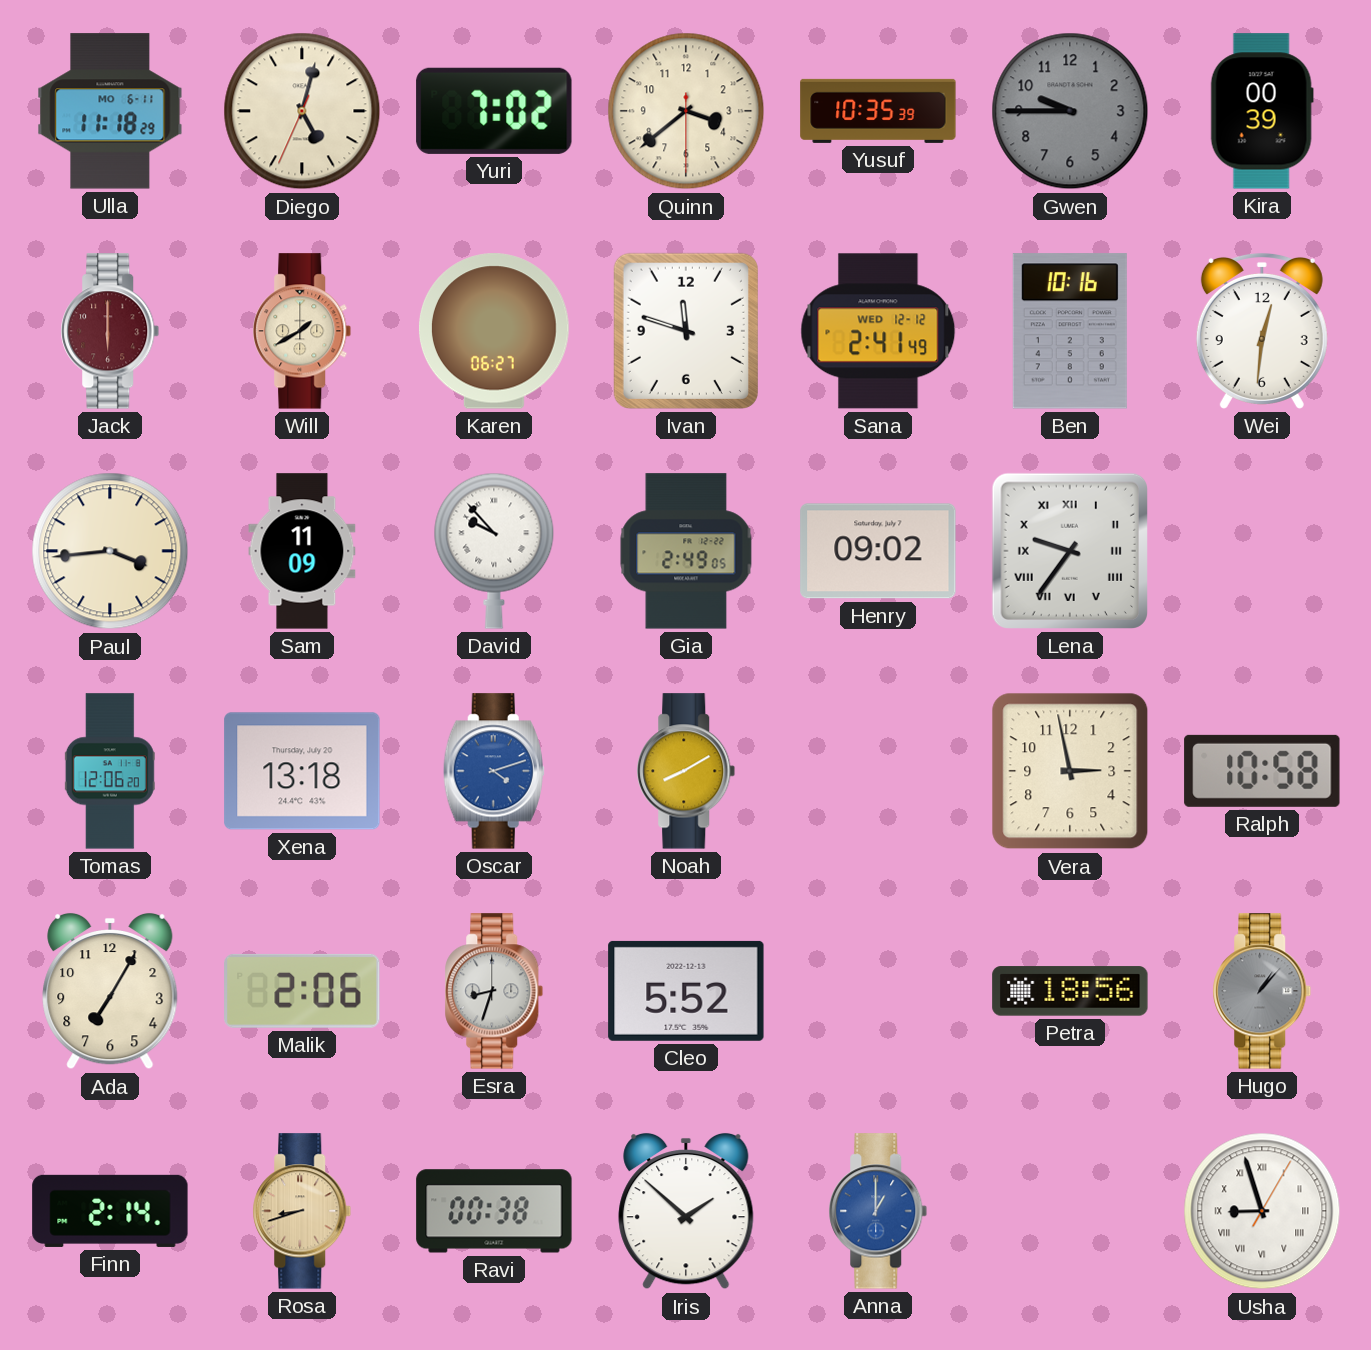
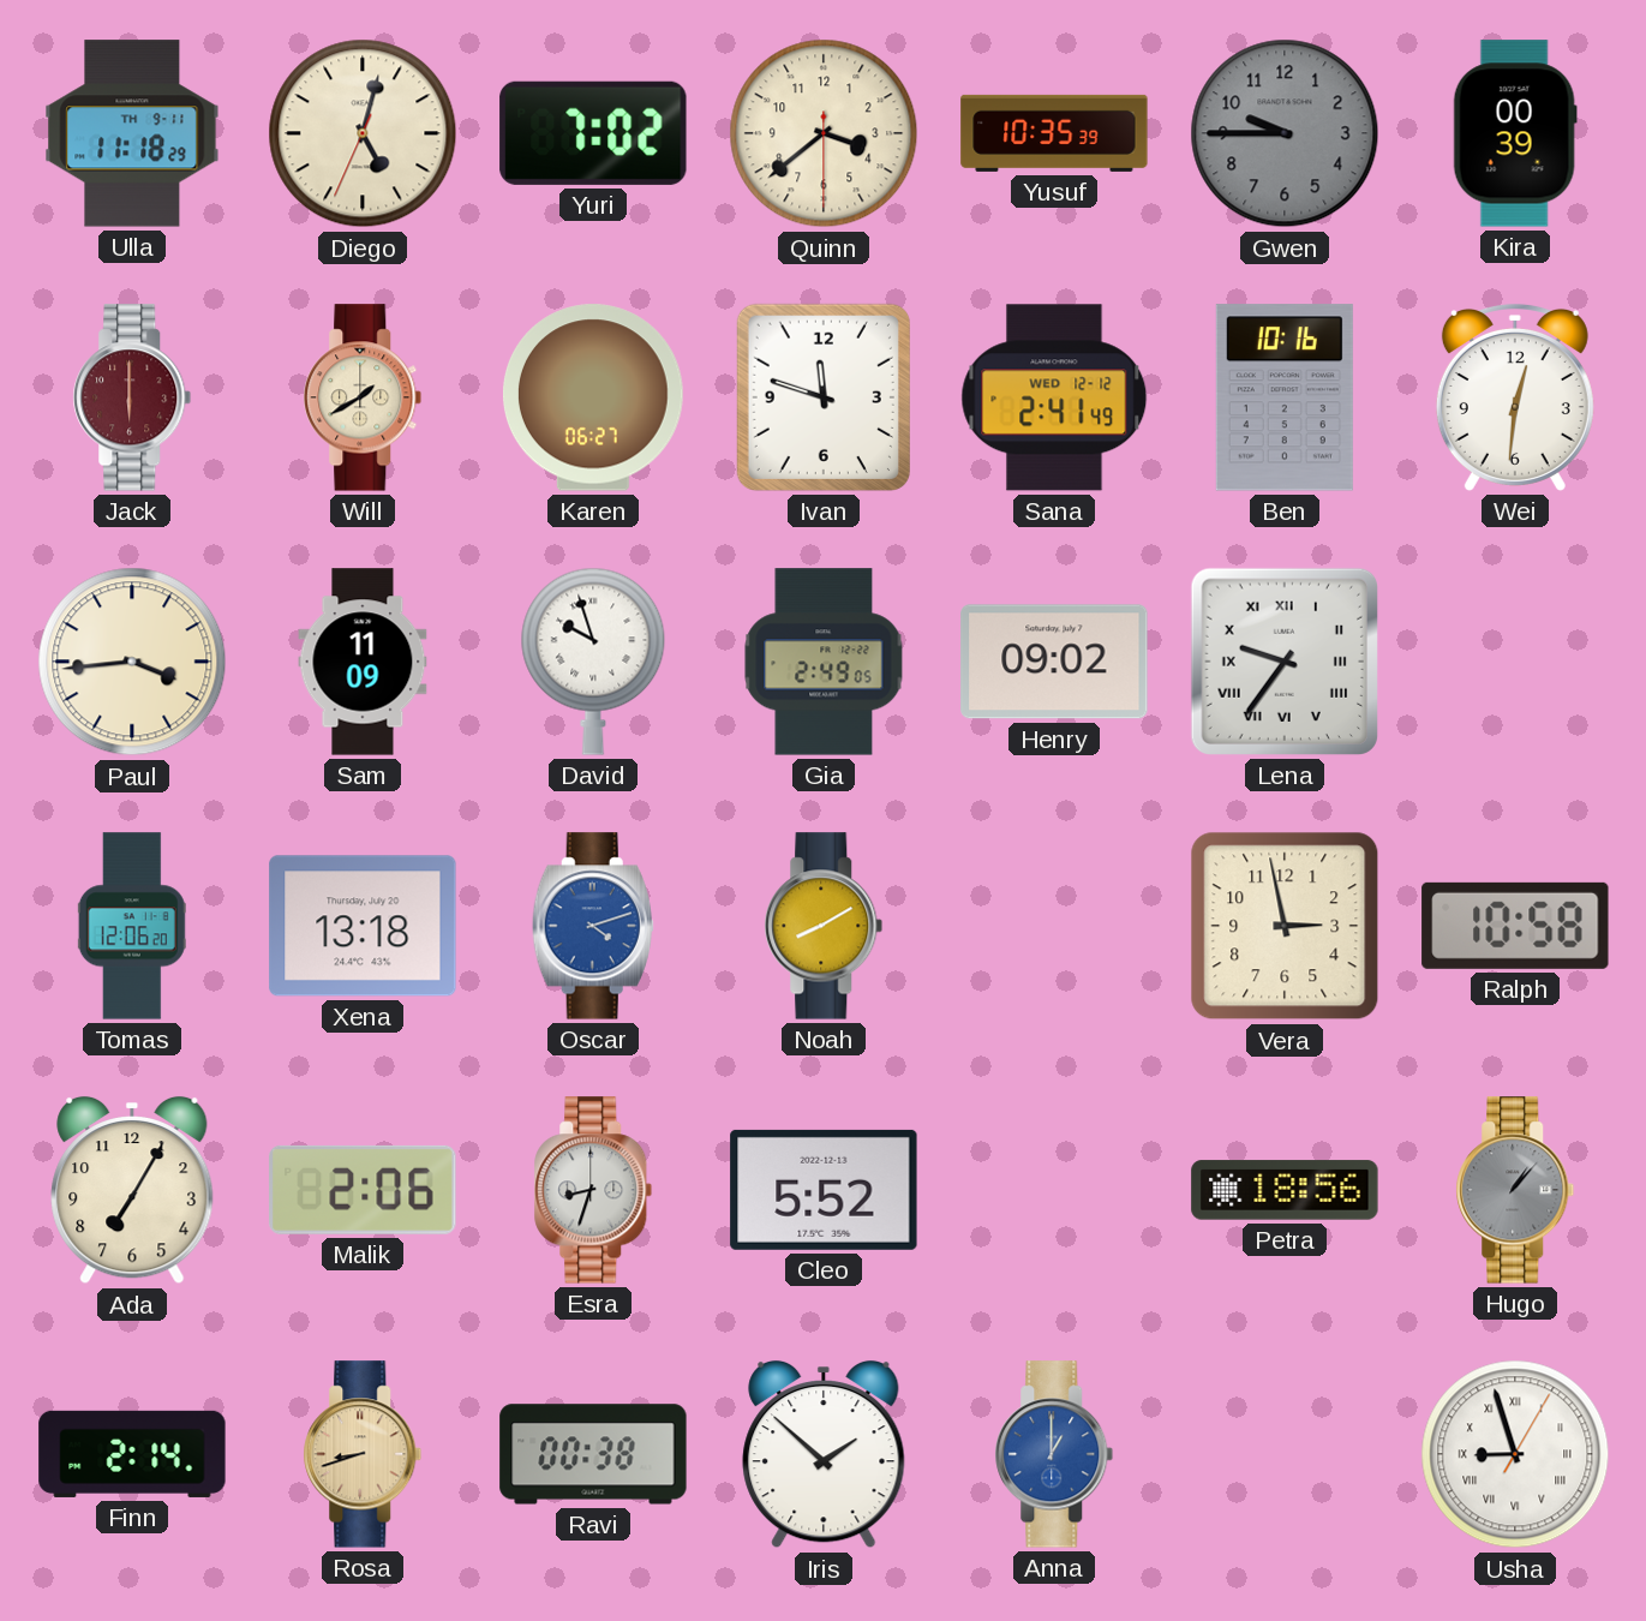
Ulla date: MO 6-11 -> TH 9-11 (132, 133)
David: 9:53 -> 9:57 (593, 662)
